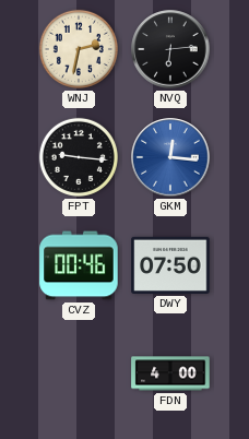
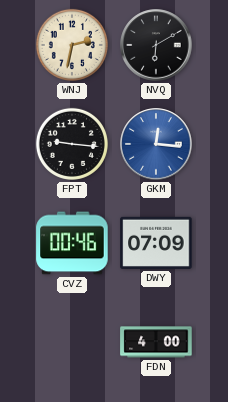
NVQ: 6:14 -> 6:10 (156, 45)
DWY: 07:50 -> 07:09 (156, 243)
